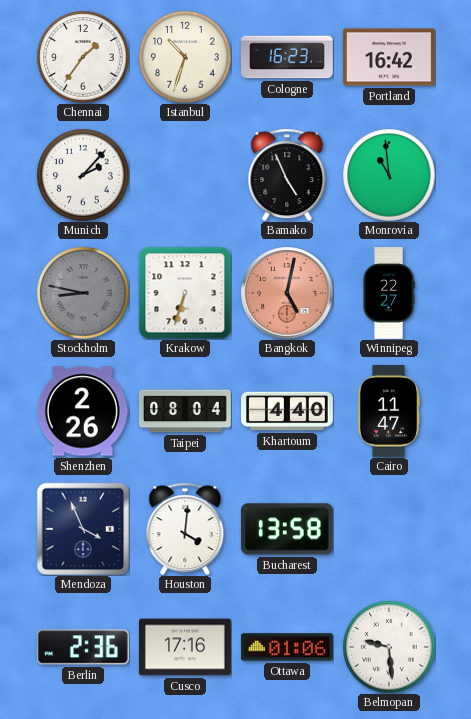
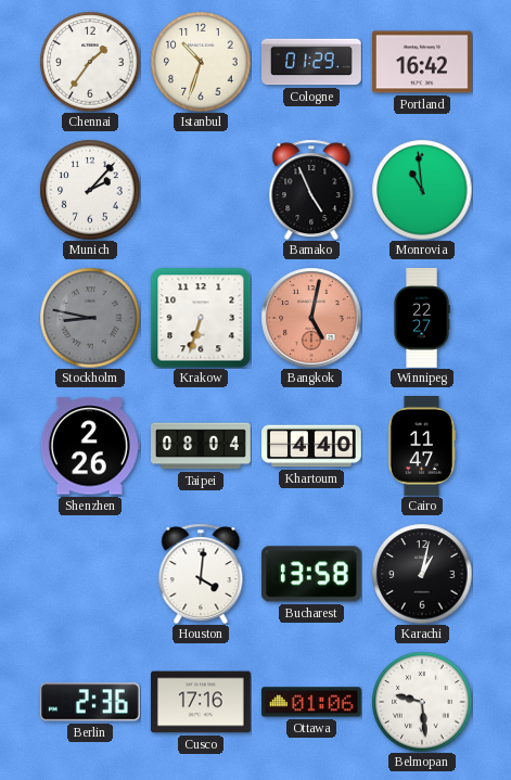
Cologne: 16:23 -> 01:29 (312, 62)
Mendoza: 3:56 -> none (83, 529)
Karachi: none -> 1:02 (422, 574)
